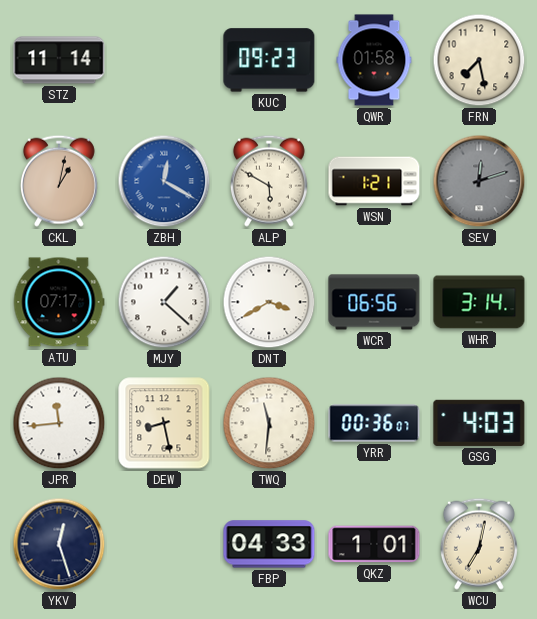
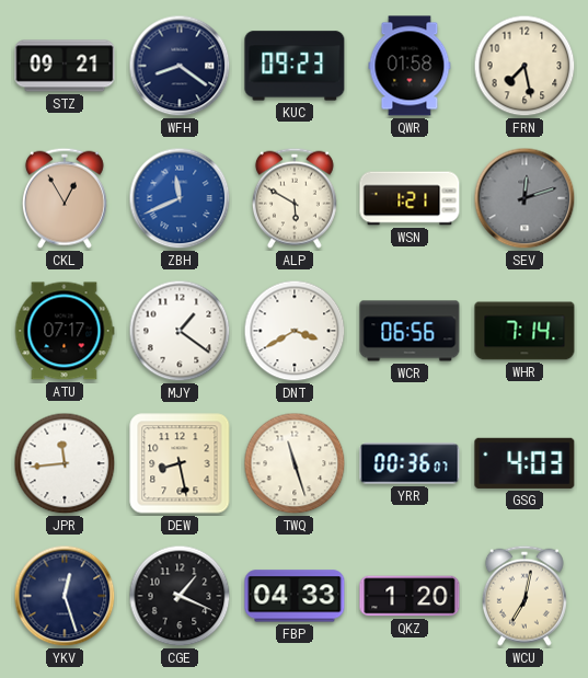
STZ: 11:14 -> 09:21 (65, 66)
WFH: none -> 8:21 (180, 66)
CKL: 1:02 -> 12:55 (65, 198)
ZBH: 12:20 -> 11:41 (180, 198)
MJY: 1:22 -> 1:21 (180, 331)
WHR: 3:14 -> 7:14 (524, 331)
TWQ: 11:31 -> 11:27 (295, 463)
CGE: none -> 1:19 (180, 596)
QKZ: 1:01 -> 1:20 (410, 596)
